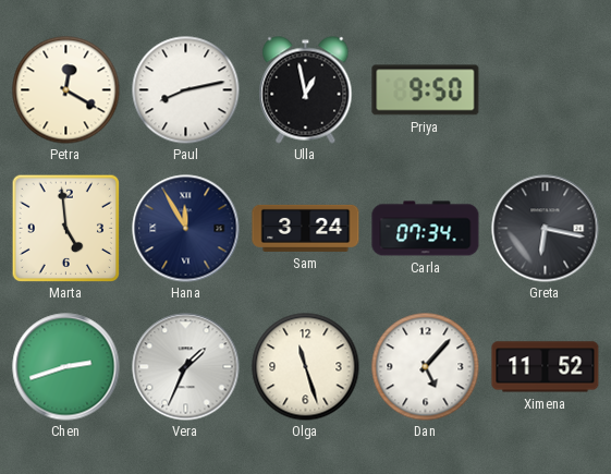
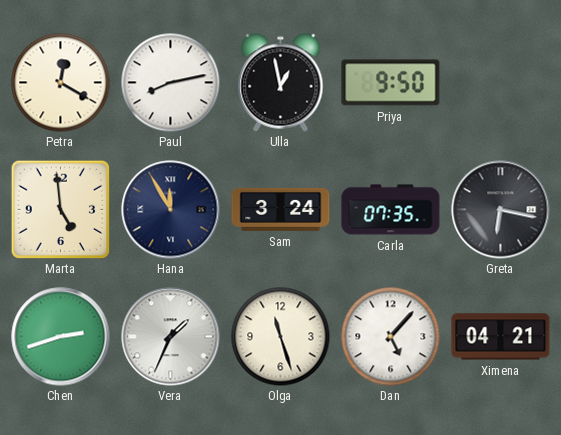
Carla: 07:34 -> 07:35 (391, 210)
Ximena: 11:52 -> 04:21 (501, 337)
